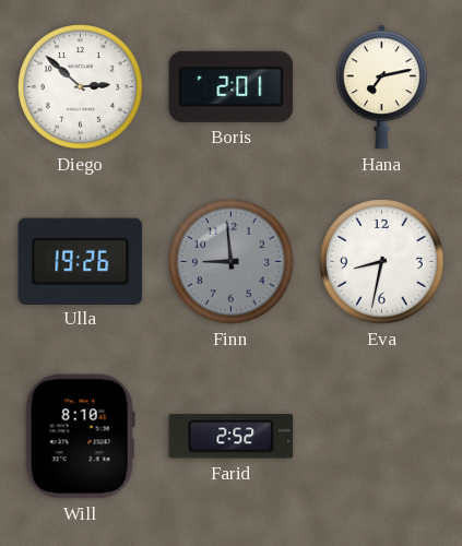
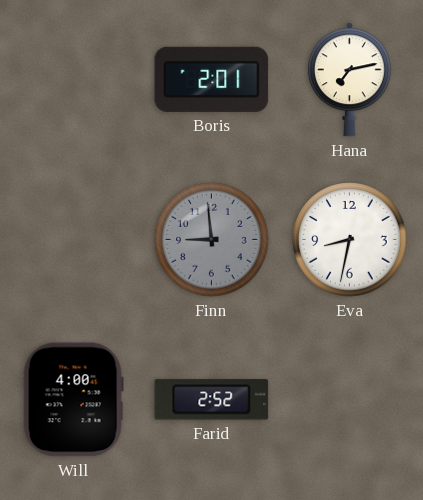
Diego: 2:52 -> none (81, 87)
Ulla: 19:26 -> none (81, 261)
Will: 8:10 -> 4:00 (73, 400)
